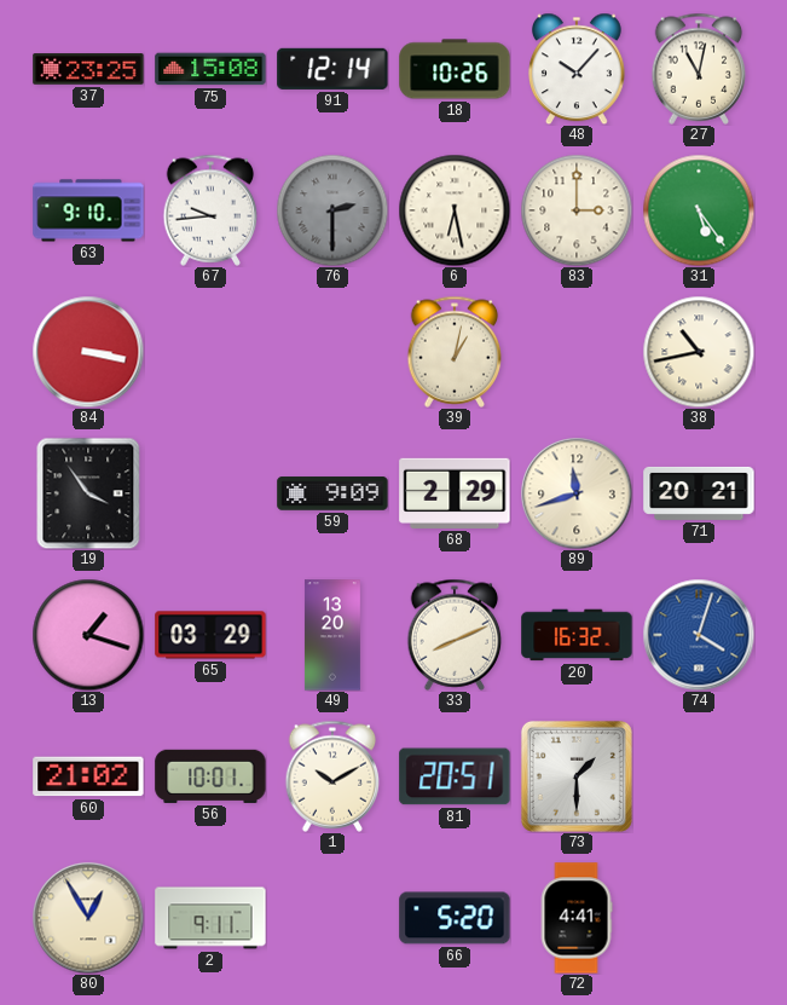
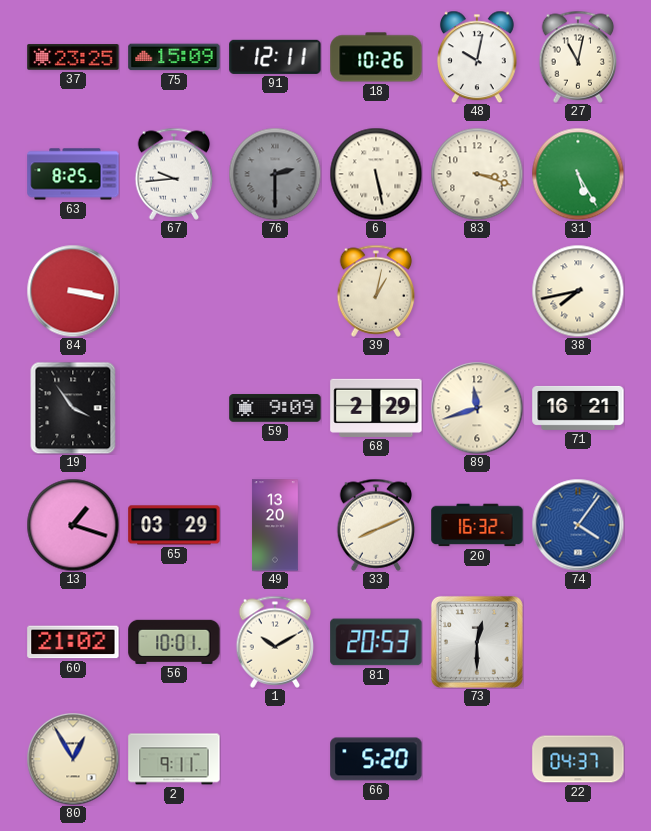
75: 15:08 -> 15:09 (174, 57)
91: 12:14 -> 12:11 (275, 57)
48: 10:07 -> 10:02 (477, 57)
63: 9:10 -> 8:25 (73, 174)
6: 6:28 -> 5:28 (376, 174)
83: 3:00 -> 3:18 (477, 174)
31: 5:24 -> 5:25 (578, 174)
38: 10:43 -> 7:43 (578, 291)
71: 20:21 -> 16:21 (578, 408)
74: 4:03 -> 4:06 (578, 525)
81: 20:51 -> 20:53 (376, 642)
73: 1:30 -> 12:30 (477, 642)
72: 4:41 -> none (577, 918)
22: none -> 04:37 (578, 759)
